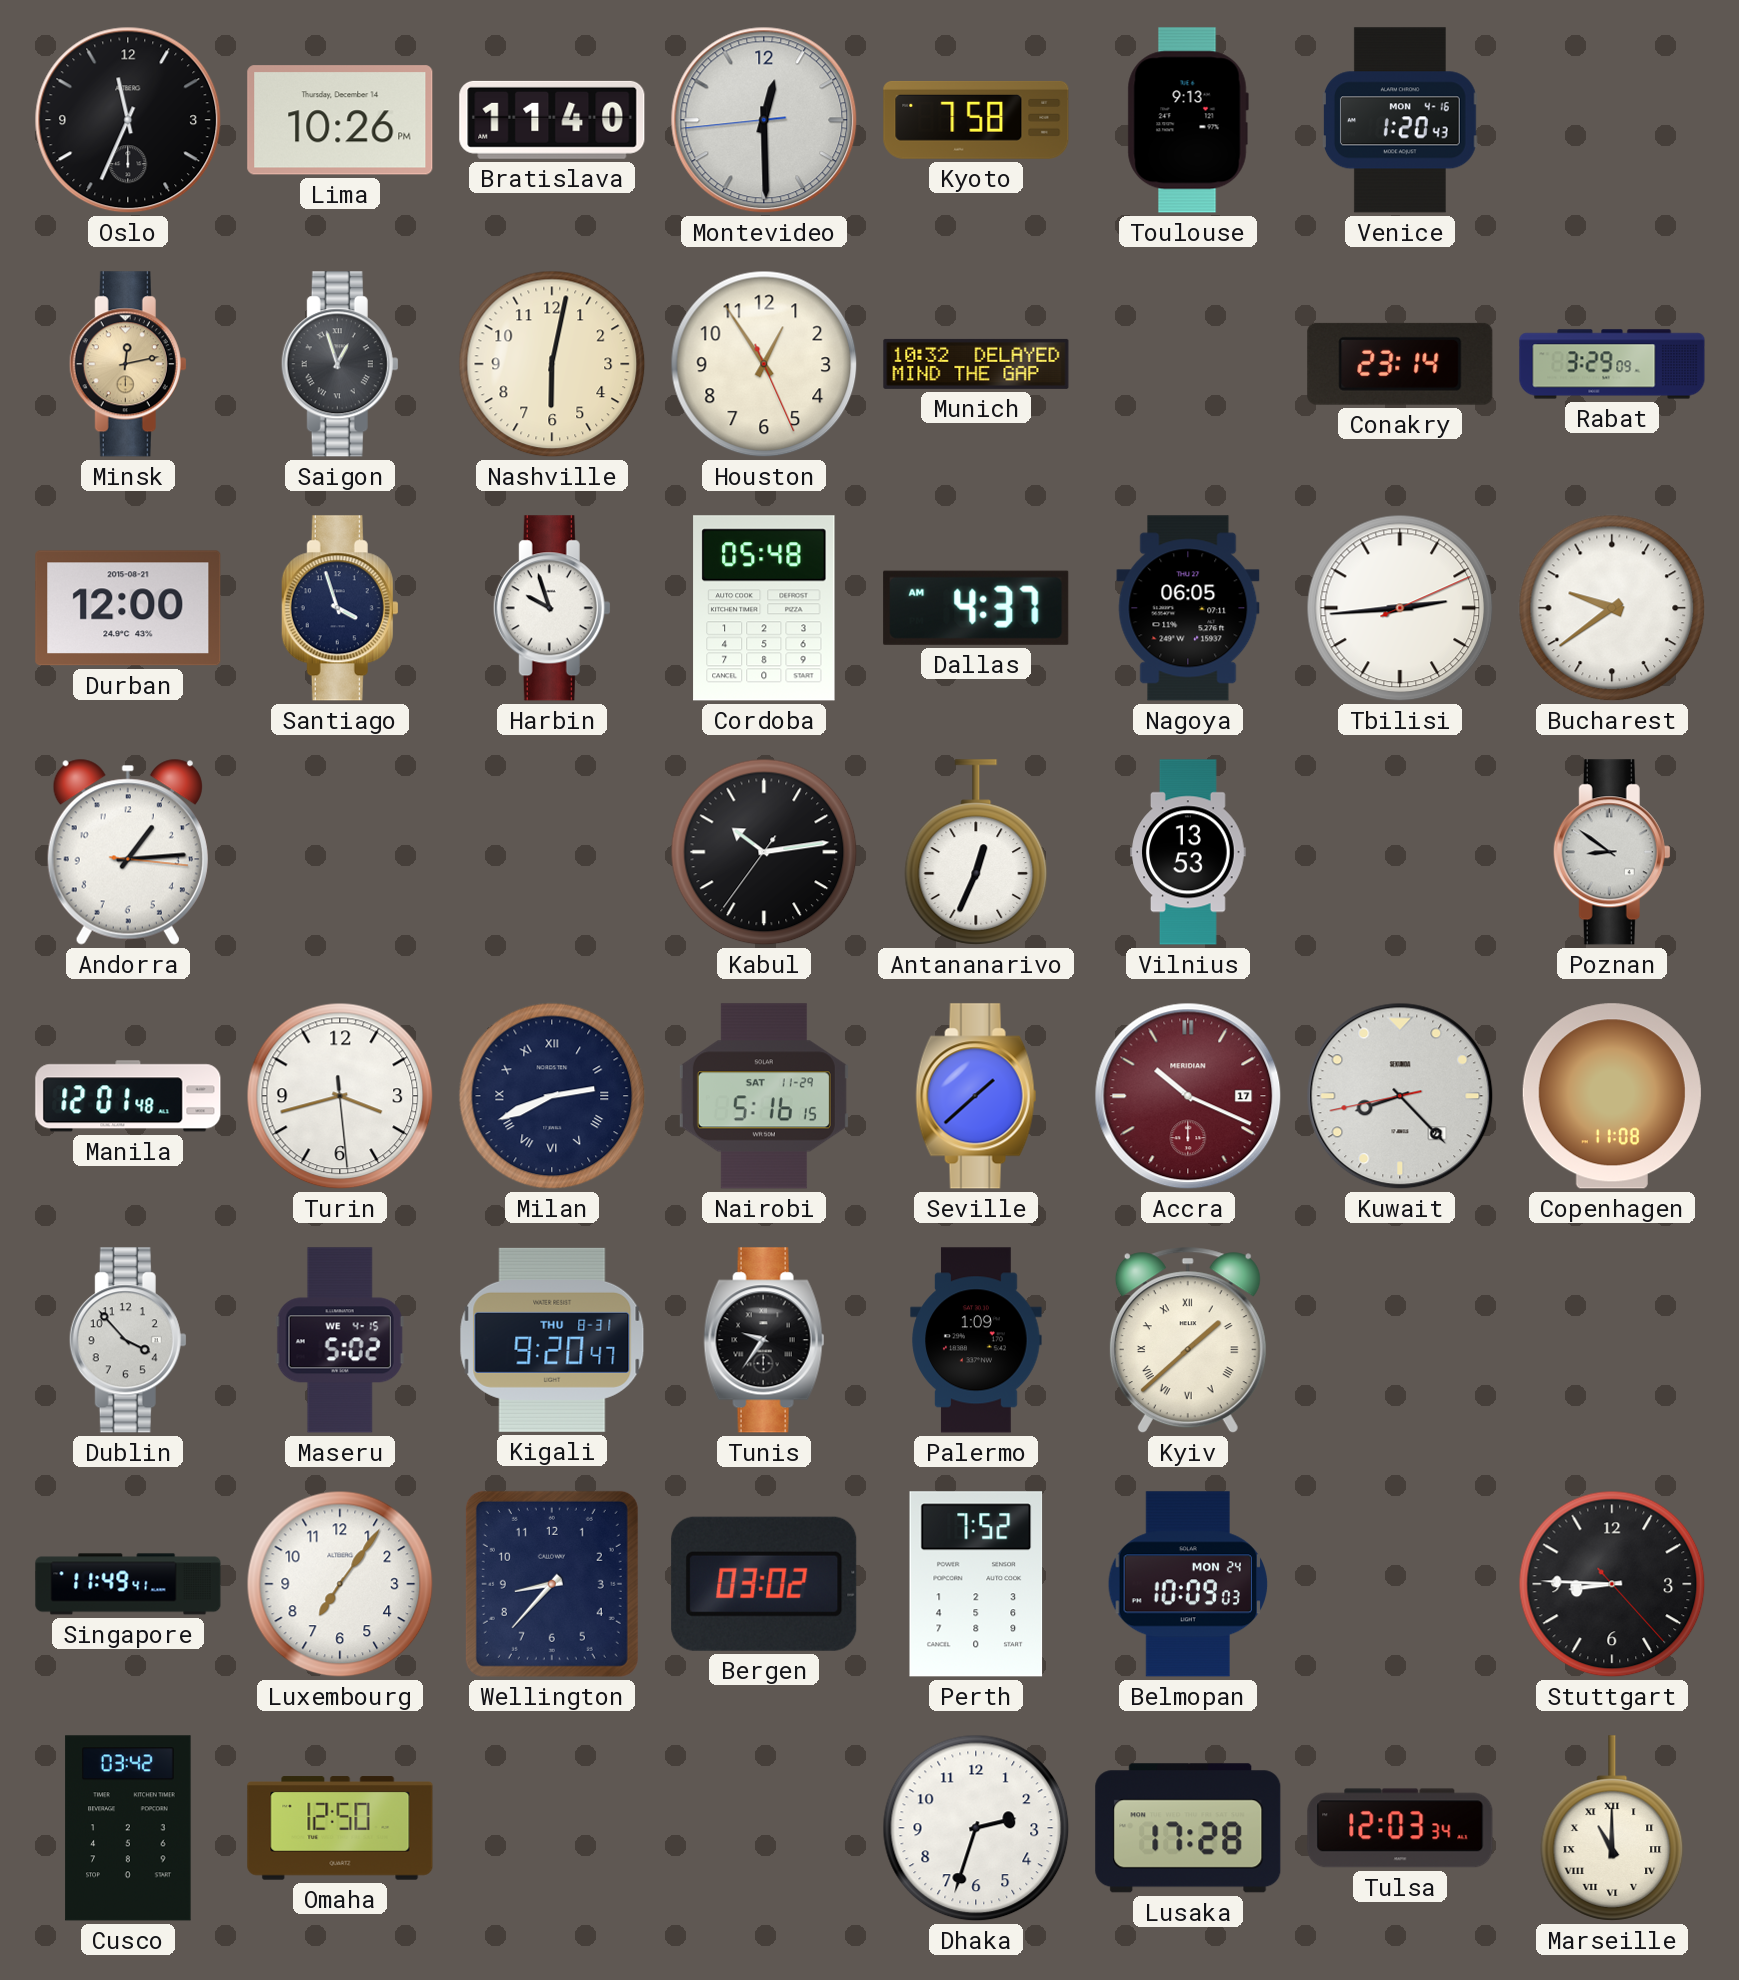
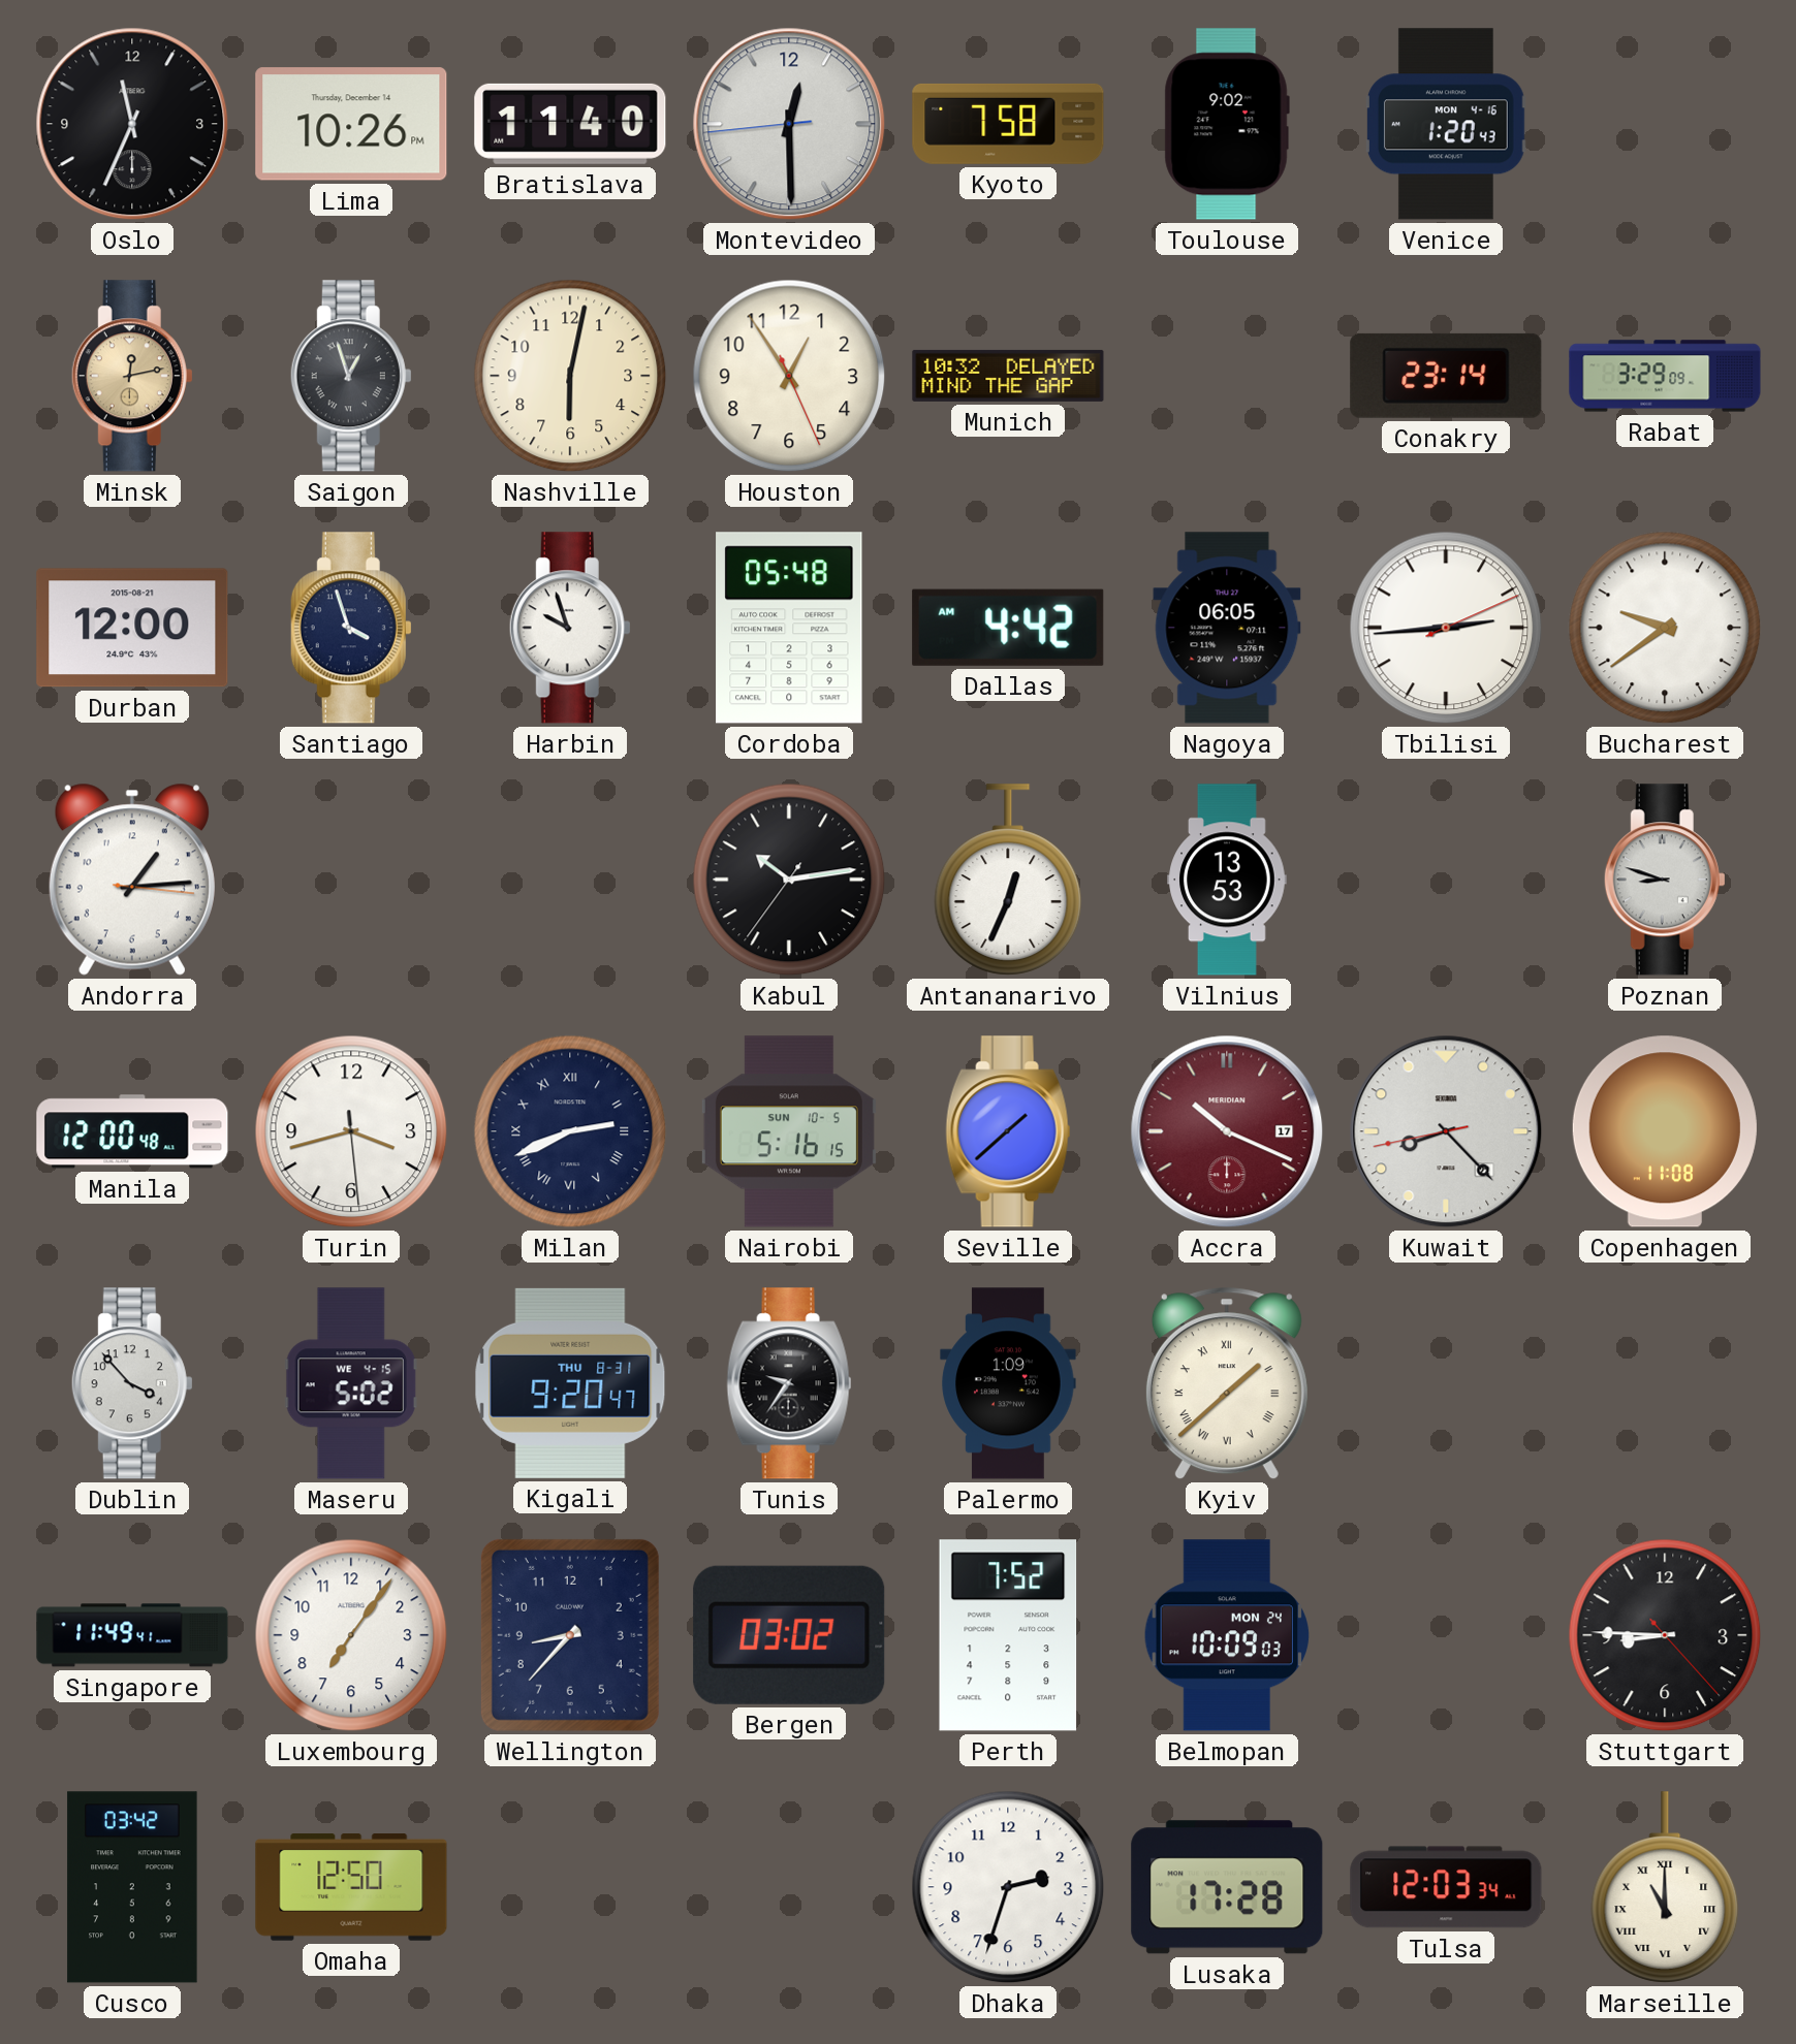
Toulouse: 9:13 -> 9:02 (1227, 124)
Dallas: 4:37 -> 4:42 (1008, 628)
Poznan: 8:51 -> 8:48 (1665, 880)
Manila: 12:01 -> 12:00 (132, 1131)
Nairobi date: SAT 11-29 -> SUN 10-5 (789, 1131)
